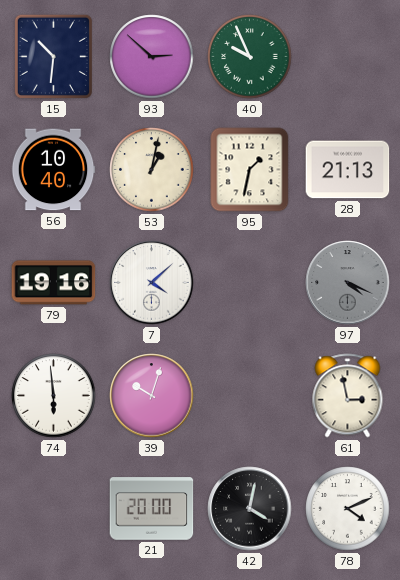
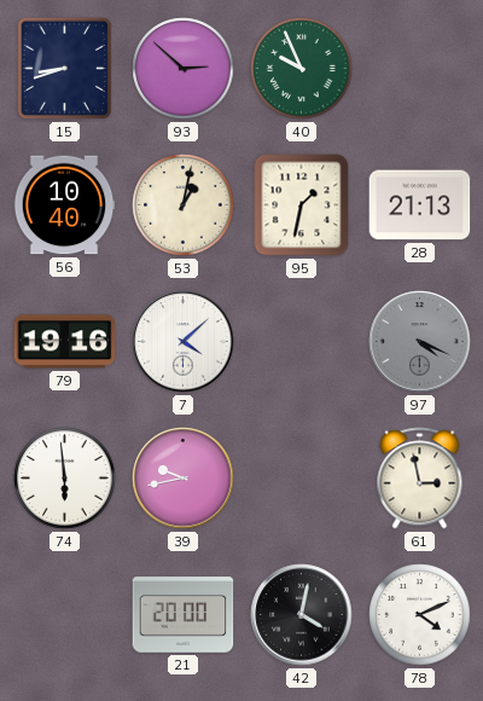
15: 10:31 -> 8:42 (64, 68)
39: 10:03 -> 9:43 (184, 479)
